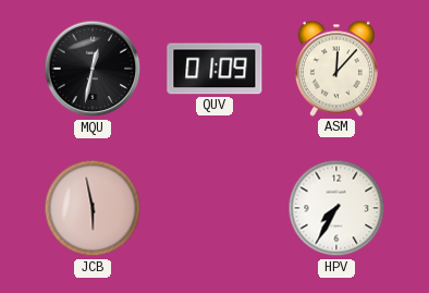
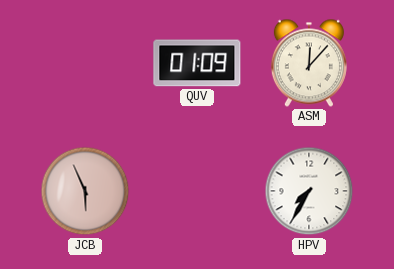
MQU: 12:32 -> none (93, 69)
JCB: 5:58 -> 5:56 (85, 191)
